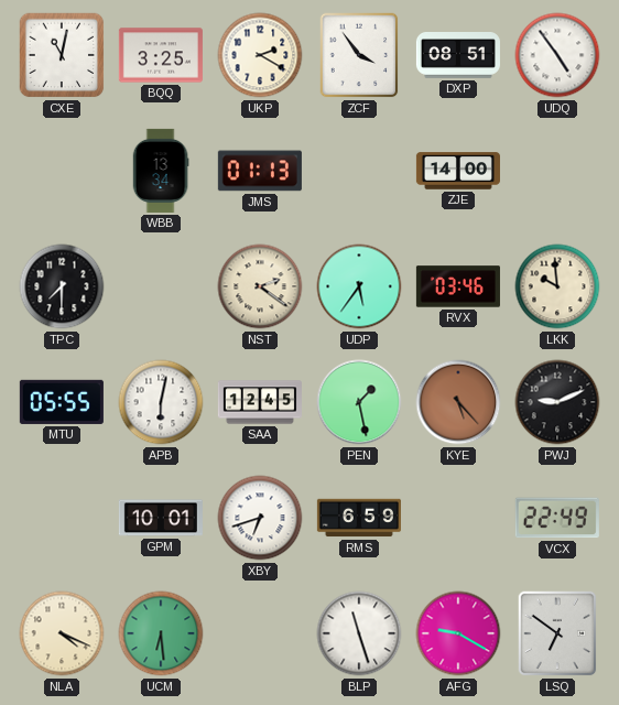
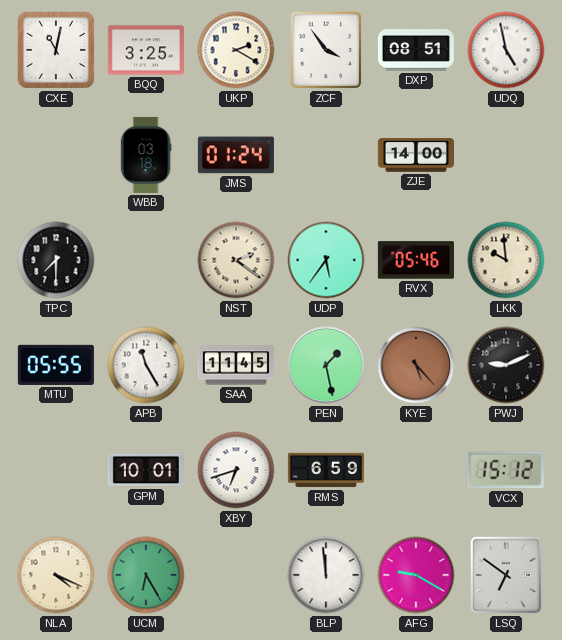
UDQ: 4:54 -> 4:58 (506, 50)
WBB: 13:34 -> 03:18 (146, 155)
JMS: 01:13 -> 01:24 (236, 155)
RVX: 03:46 -> 05:46 (416, 260)
APB: 6:02 -> 11:25 (146, 365)
SAA: 12:45 -> 11:45 (236, 365)
VCX: 22:49 -> 15:12 (506, 470)
UCM: 6:29 -> 6:25 (146, 575)
BLP: 11:27 -> 11:59 (326, 575)
